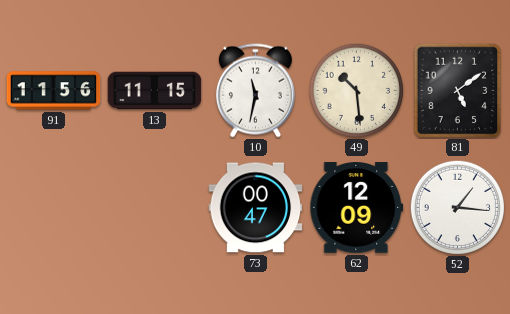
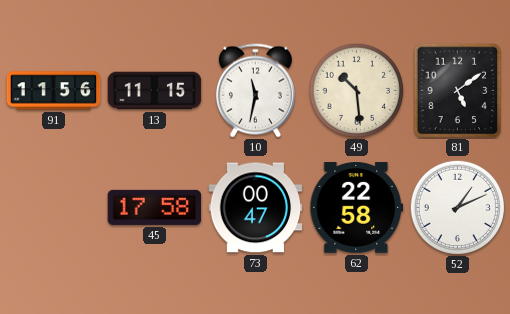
45: none -> 17:58 (155, 207)
62: 12:09 -> 22:58 (357, 208)
52: 1:16 -> 1:11 (457, 207)
